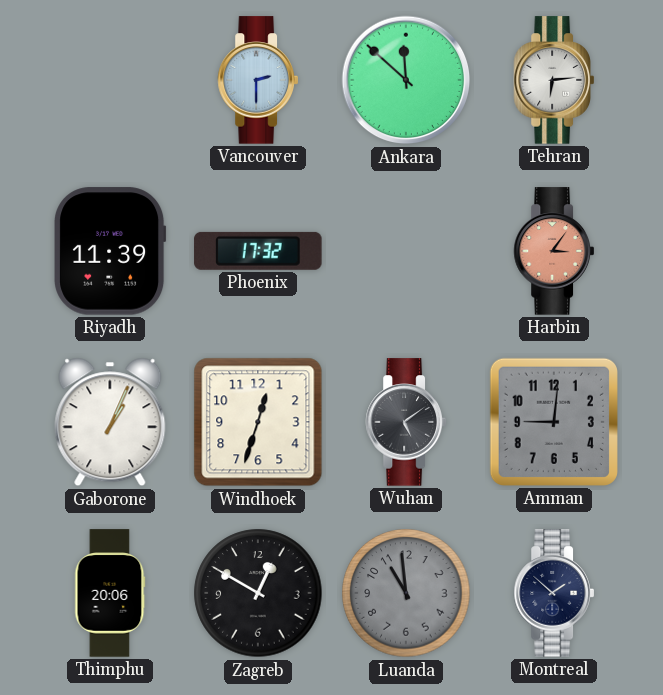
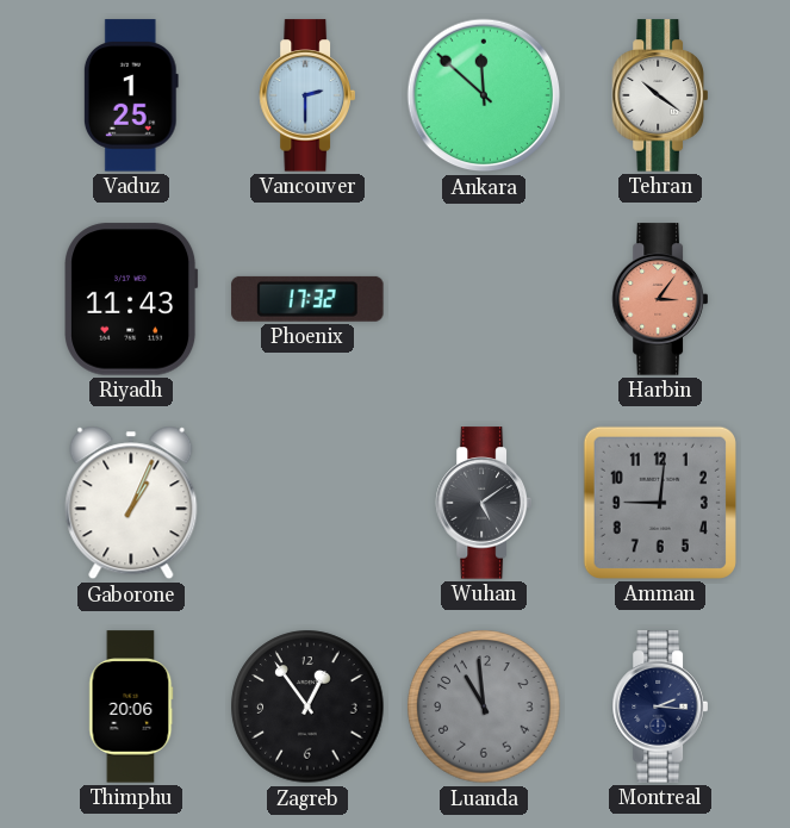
Vaduz: none -> 1:25 (131, 95)
Tehran: 6:14 -> 10:21 (659, 95)
Riyadh: 11:39 -> 11:43 (132, 299)
Windhoek: 12:33 -> none (258, 422)
Zagreb: 12:50 -> 12:54 (307, 706)
Montreal: 1:52 -> 2:16 (659, 706)
